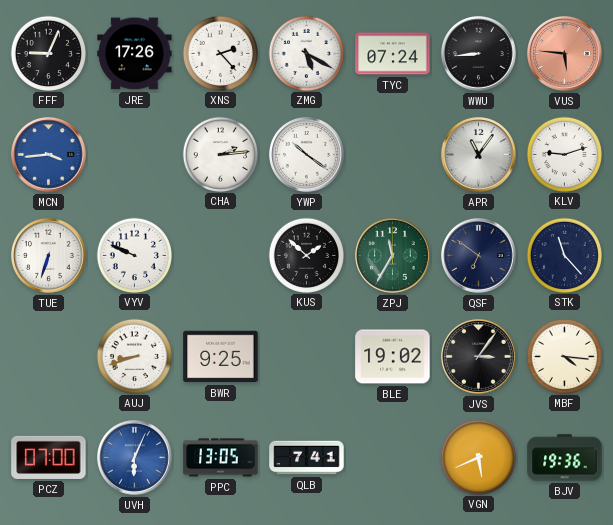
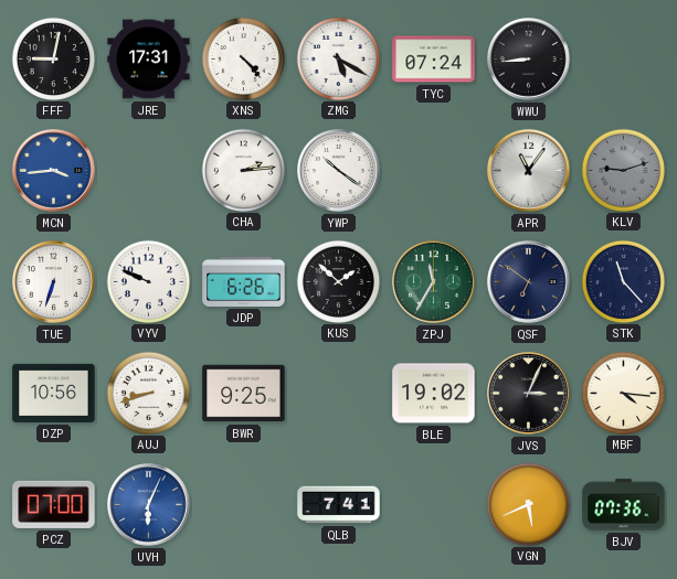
FFF: 9:04 -> 9:02 (53, 58)
JRE: 17:26 -> 17:31 (149, 60)
XNS: 2:23 -> 4:23 (243, 58)
VUS: 5:46 -> none (565, 54)
KLV dial: white -> grey (623, 170)
JDP: none -> 6:26 (244, 281)
DZP: none -> 10:56 (54, 393)
JVS: 3:06 -> 3:04 (529, 394)
PPC: 13:05 -> none (221, 458)
BJV: 19:36 -> 07:36 (624, 505)
